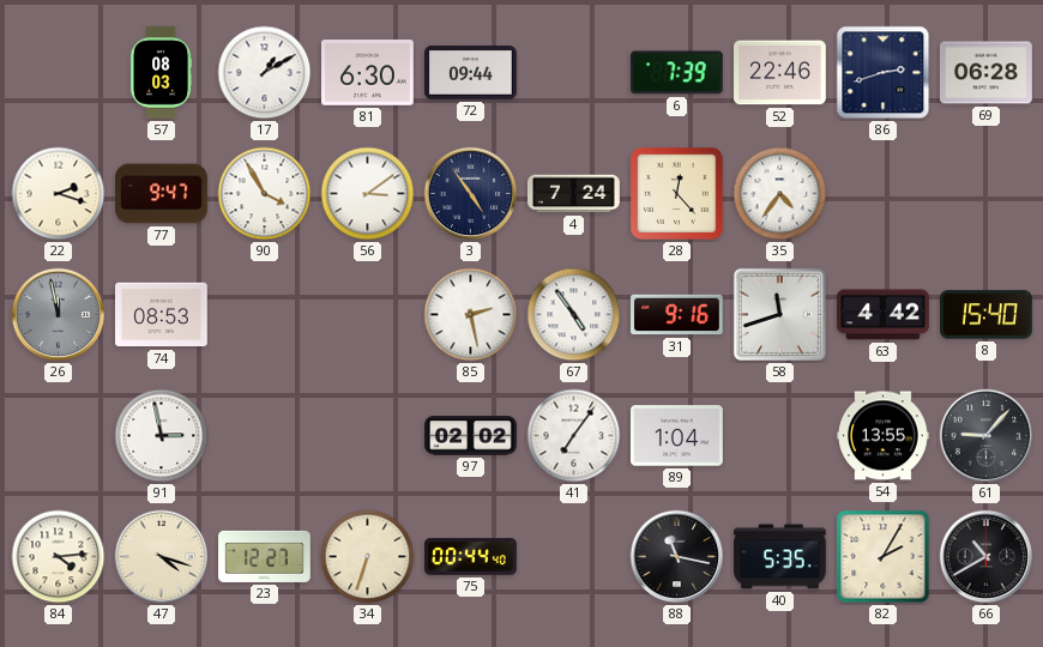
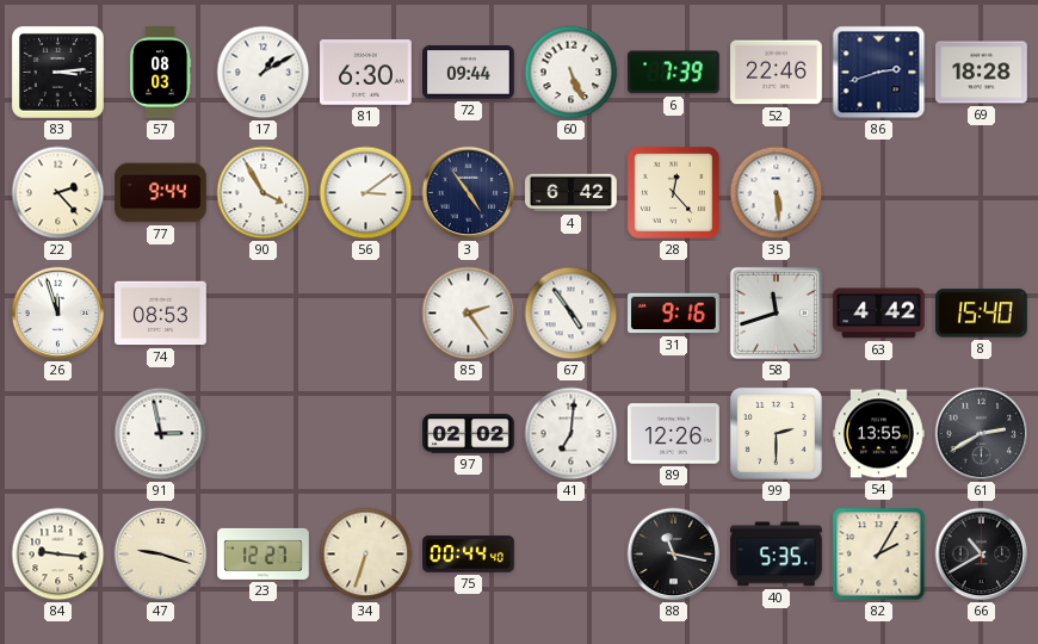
83: none -> 3:14 (57, 72)
60: none -> 5:26 (571, 73)
69: 06:28 -> 18:28 (982, 73)
22: 2:18 -> 2:23 (58, 193)
77: 9:47 -> 9:44 (161, 193)
4: 7:24 -> 6:42 (571, 193)
35: 4:36 -> 5:29 (777, 193)
26: 11:58 -> 11:57 (58, 314)
26 dial: grey -> white (58, 314)
85: 2:28 -> 2:24 (469, 314)
41: 7:06 -> 7:01 (571, 434)
89: 1:04 -> 12:26 (674, 434)
99: none -> 2:30 (776, 433)
61: 9:07 -> 2:40 (982, 434)
84: 4:14 -> 9:16 (58, 555)
47: 4:18 -> 9:18 (161, 555)
